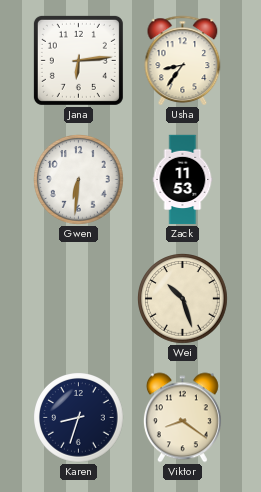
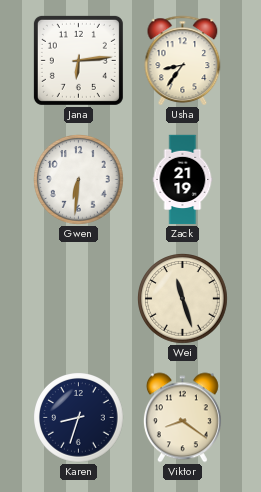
Zack: 11:53 -> 21:19 (183, 180)
Wei: 10:27 -> 11:27 (183, 299)
